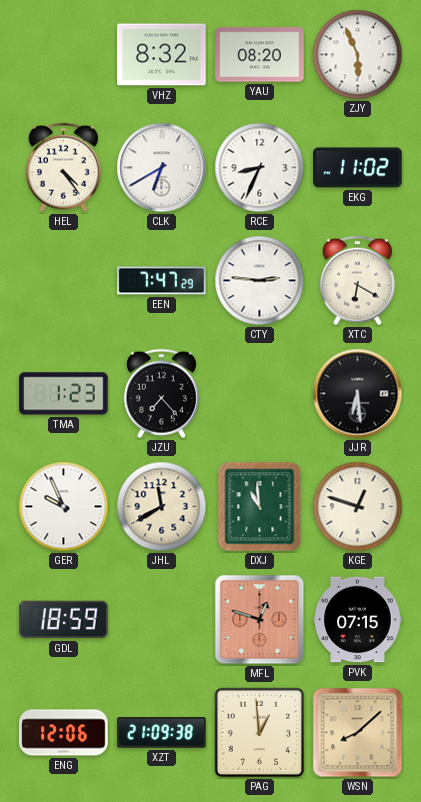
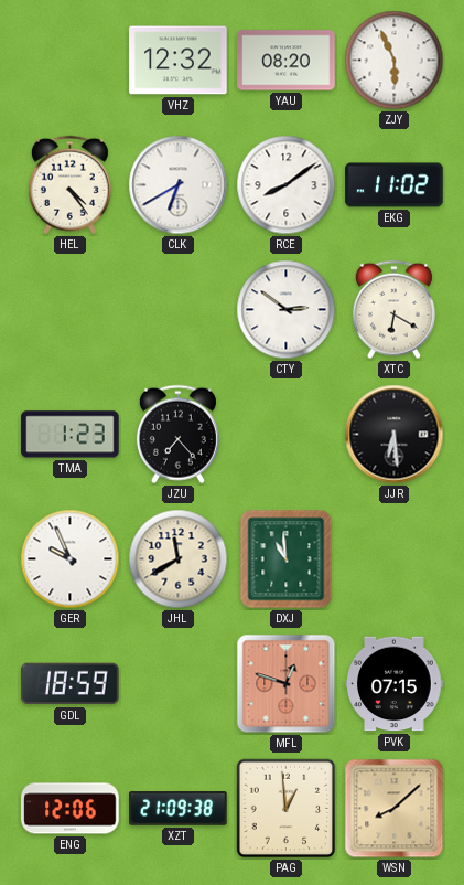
VHZ: 8:32 -> 12:32 (179, 61)
RCE: 8:34 -> 8:09 (287, 185)
EEN: 7:47 -> none (162, 281)
CTY: 2:46 -> 2:51 (287, 310)
KGE: 12:48 -> none (358, 507)
